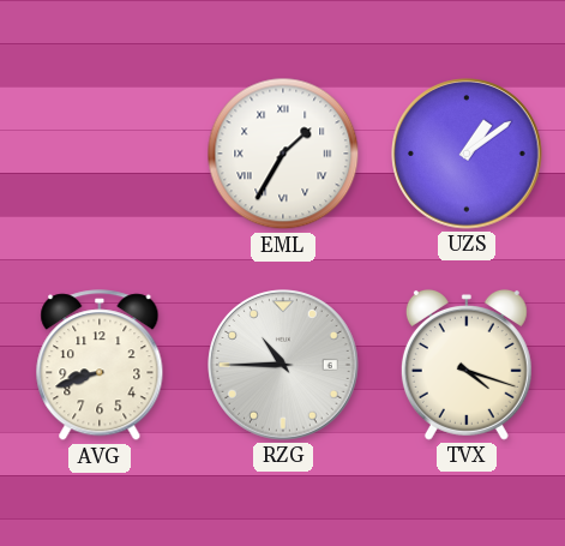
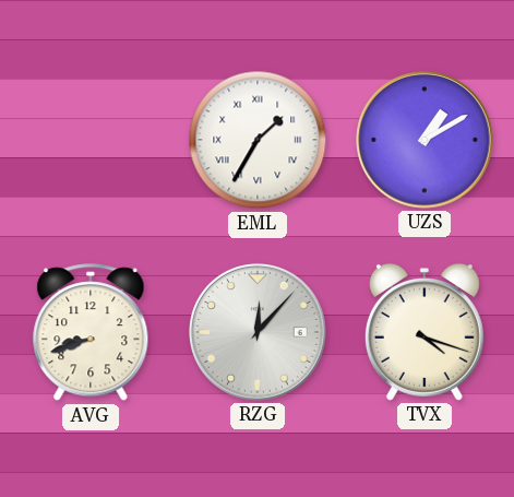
UZS: 1:09 -> 1:10 (425, 140)
RZG: 10:45 -> 12:07 (258, 332)
